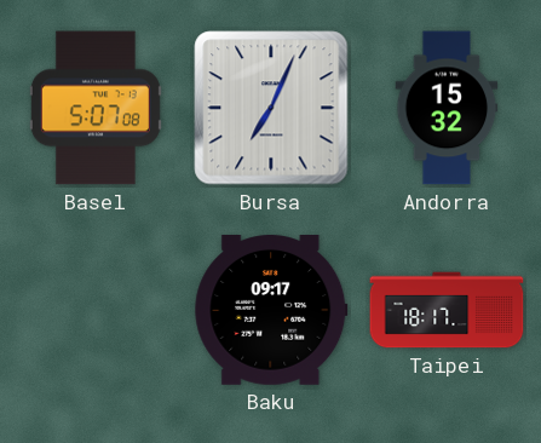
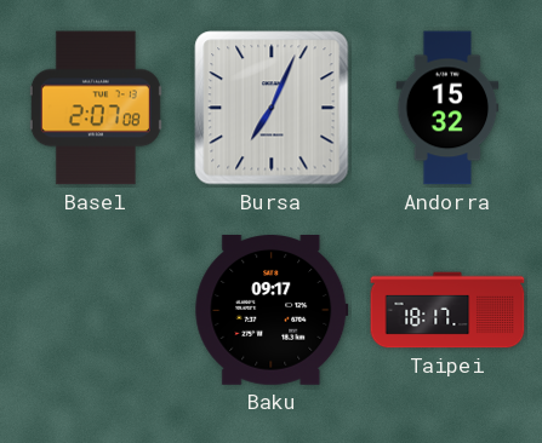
Basel: 5:07 -> 2:07 (96, 108)
